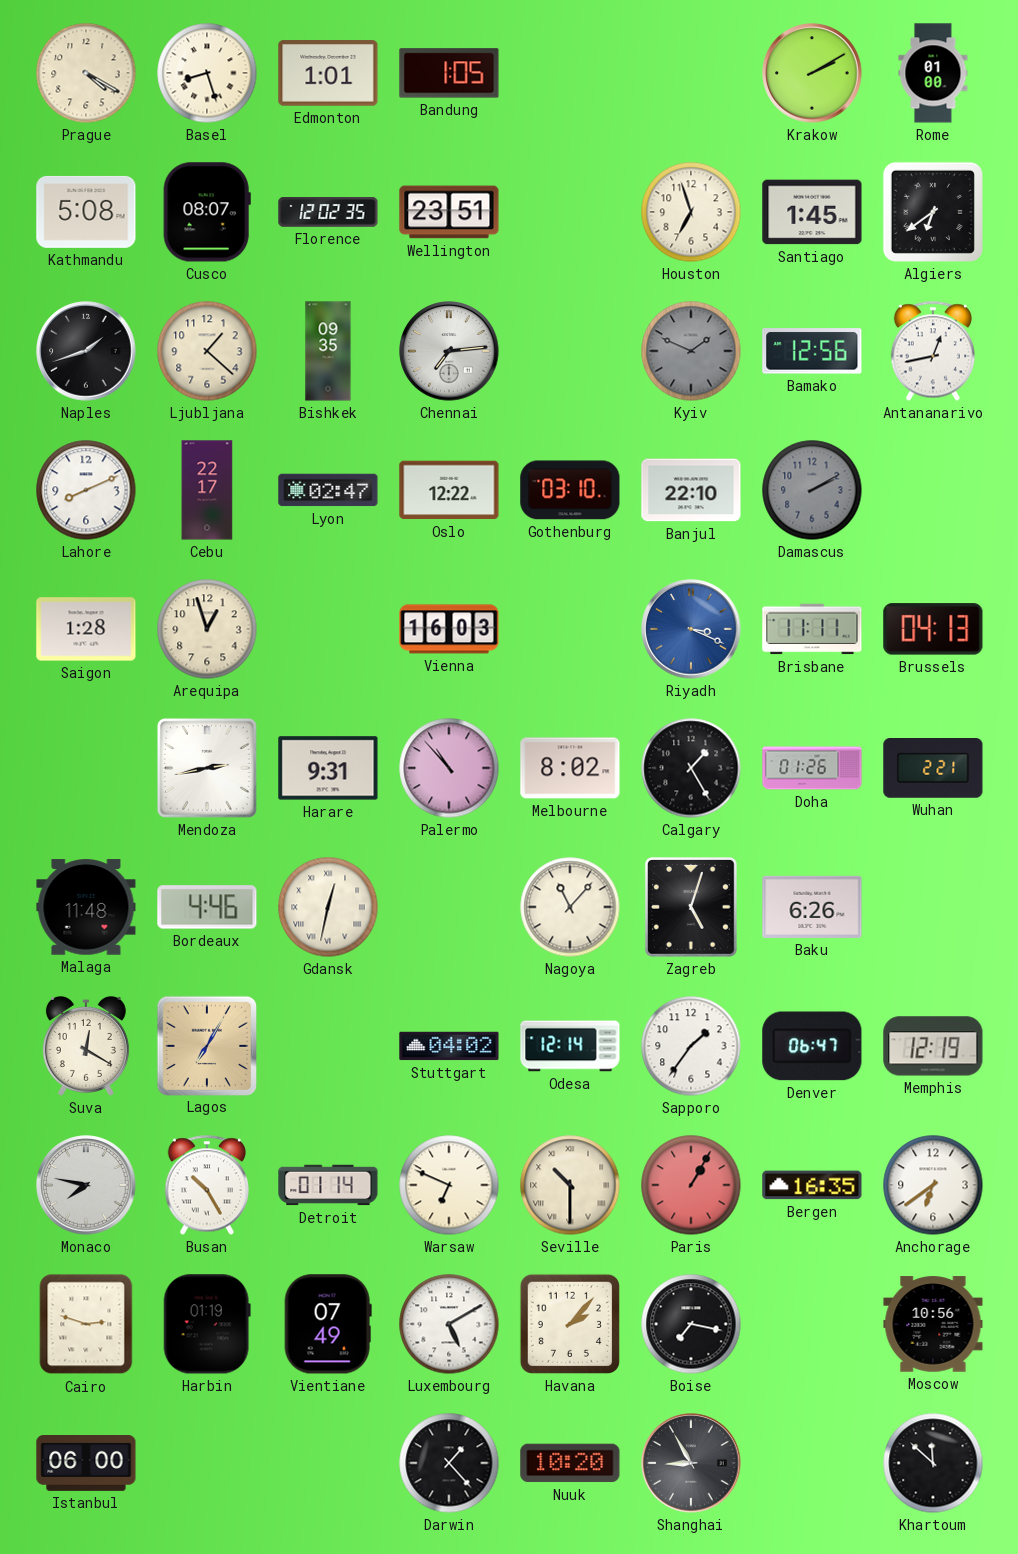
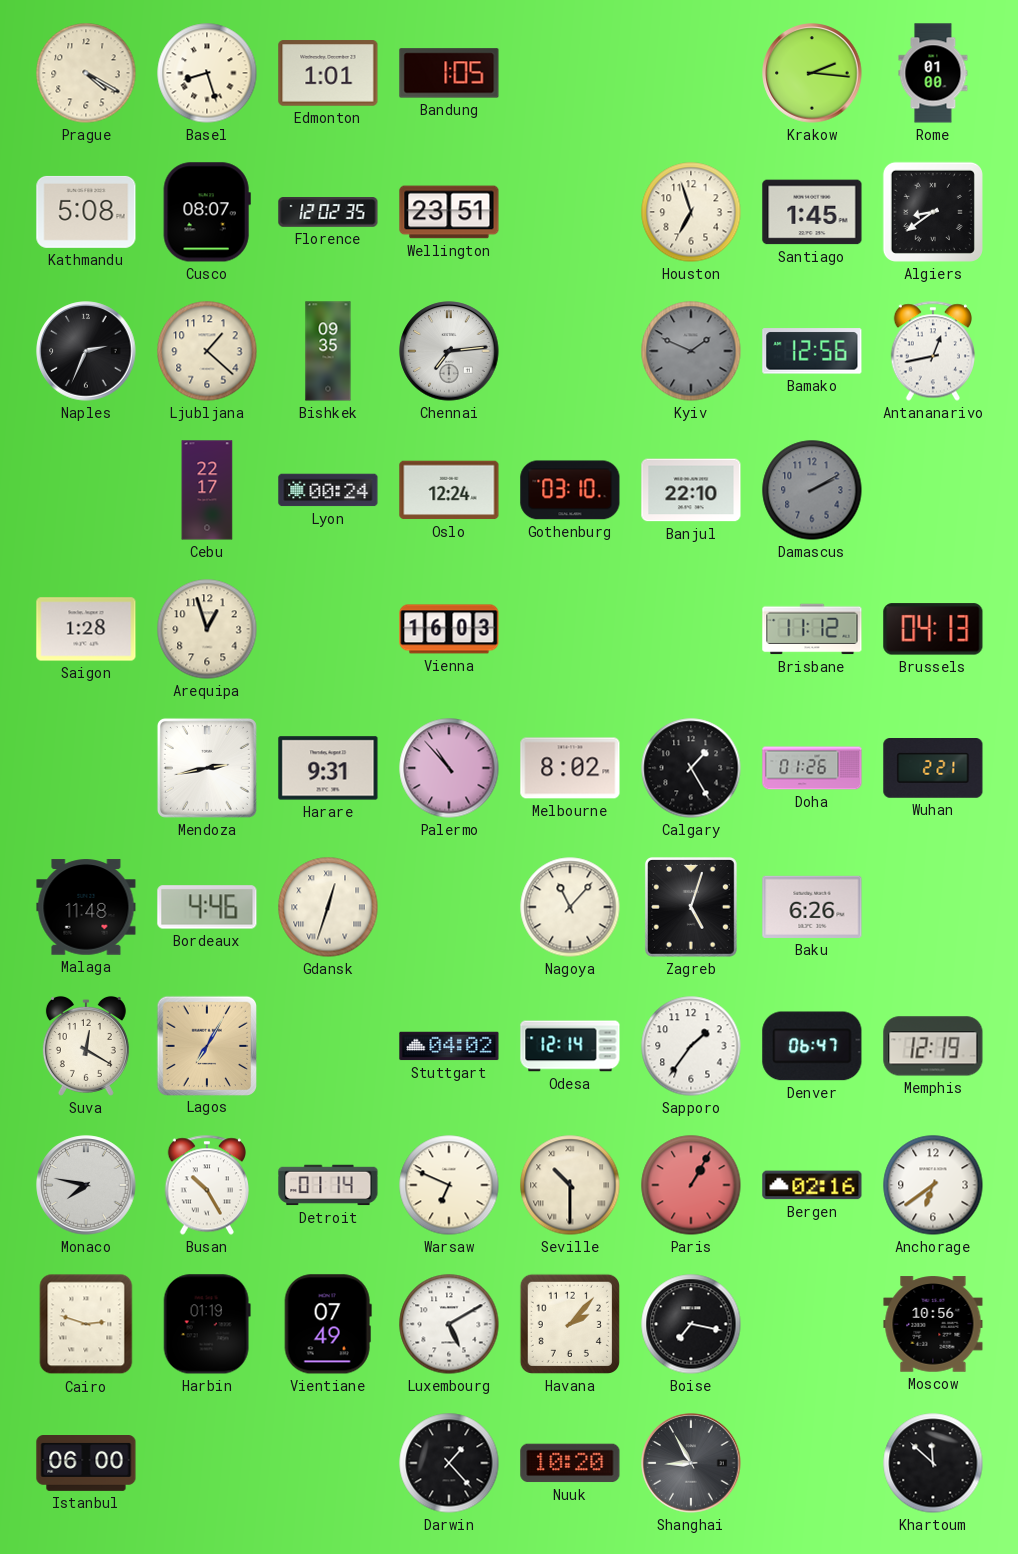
Krakow: 2:10 -> 2:16 (812, 73)
Algiers: 6:39 -> 8:39 (933, 212)
Naples: 1:42 -> 2:34 (86, 351)
Lahore: 8:11 -> none (86, 490)
Lyon: 02:47 -> 00:24 (328, 490)
Oslo: 12:22 -> 12:24 (449, 490)
Riyadh: 3:19 -> none (691, 629)
Brisbane: 11:11 -> 11:12 (812, 629)
Gdansk: 12:32 -> 12:33 (328, 907)
Bergen: 16:35 -> 02:16 (812, 1185)
